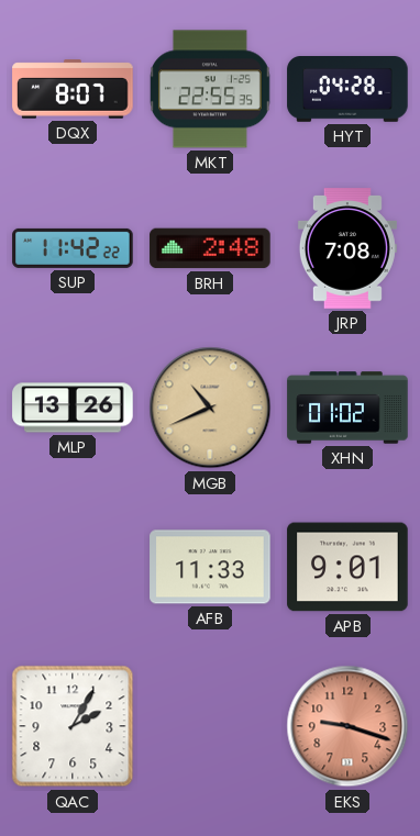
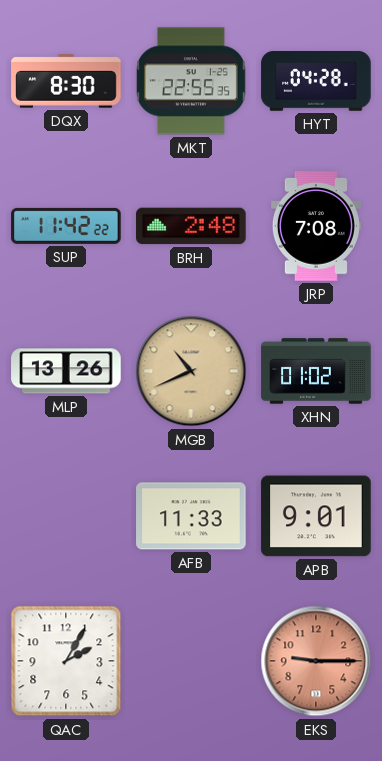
DQX: 8:07 -> 8:30 (66, 81)
EKS: 9:18 -> 9:15 (316, 661)
